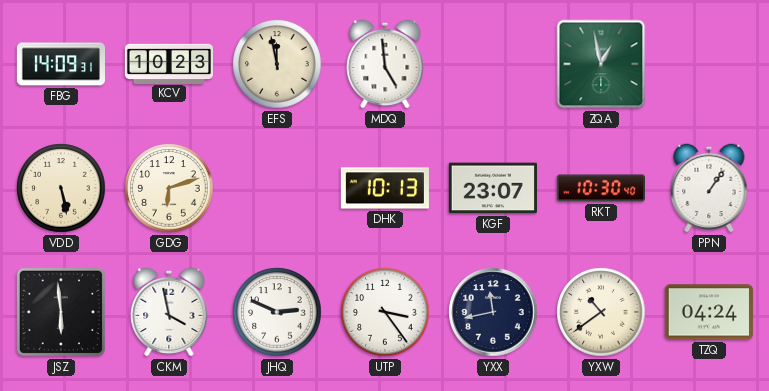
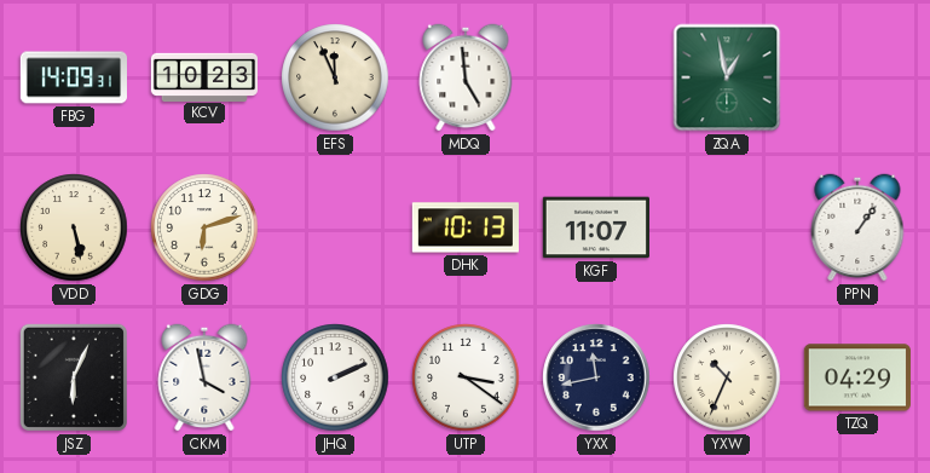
EFS: 11:58 -> 11:56 (335, 77)
KGF: 23:07 -> 11:07 (596, 227)
RKT: 10:30 -> none (600, 188)
JSZ: 5:59 -> 6:04 (74, 377)
JHQ: 2:49 -> 2:11 (335, 377)
UTP: 3:24 -> 3:21 (466, 377)
YXW: 10:39 -> 10:34 (727, 377)
TZQ: 04:24 -> 04:29 (857, 377)
